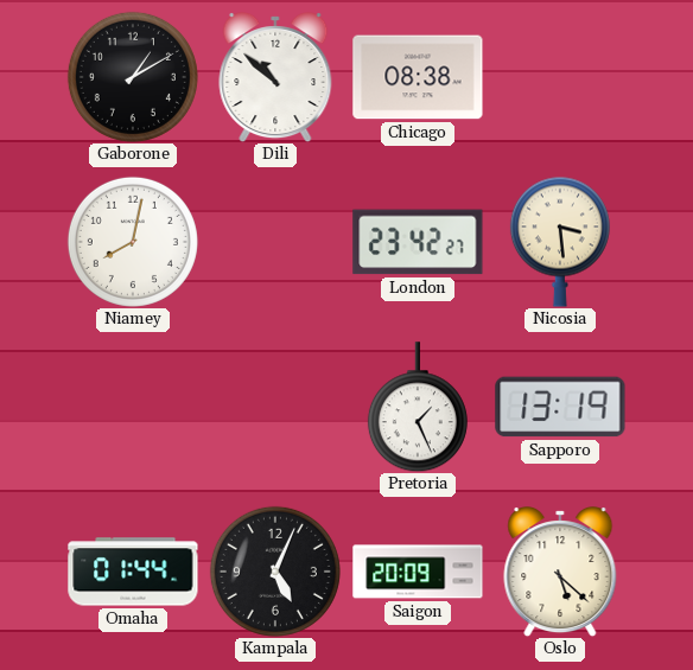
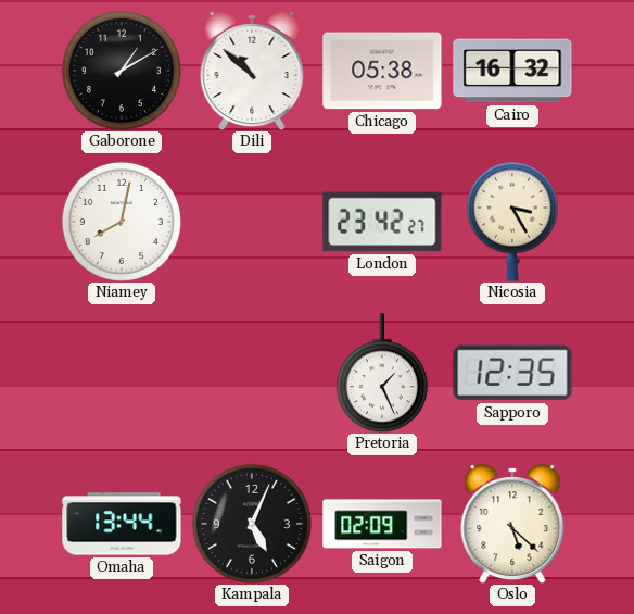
Chicago: 08:38 -> 05:38 (382, 71)
Cairo: none -> 16:32 (512, 71)
Nicosia: 3:29 -> 3:25 (512, 222)
Sapporo: 13:19 -> 12:35 (512, 373)
Omaha: 01:44 -> 13:44 (122, 524)
Saigon: 20:09 -> 02:09 (382, 524)
